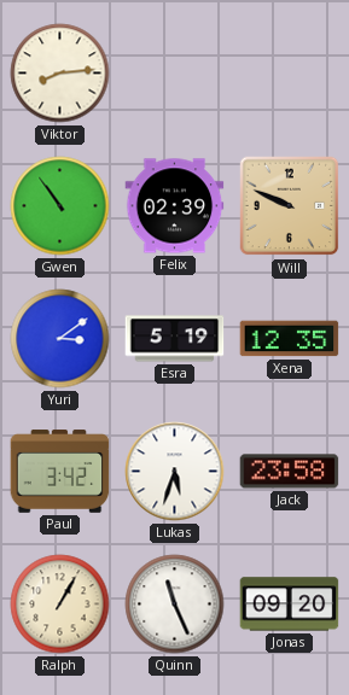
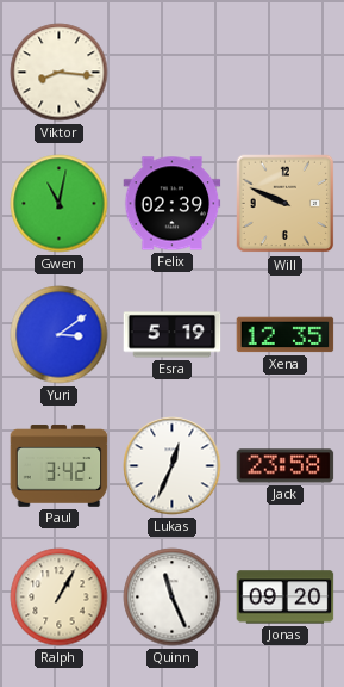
Viktor: 8:14 -> 8:16 (60, 73)
Gwen: 10:54 -> 11:02 (60, 204)
Lukas: 5:33 -> 12:34 (173, 466)
